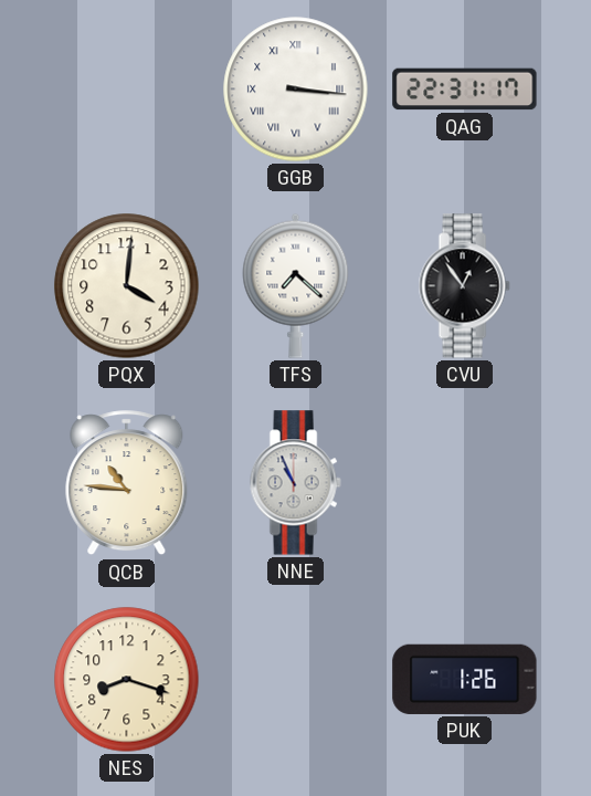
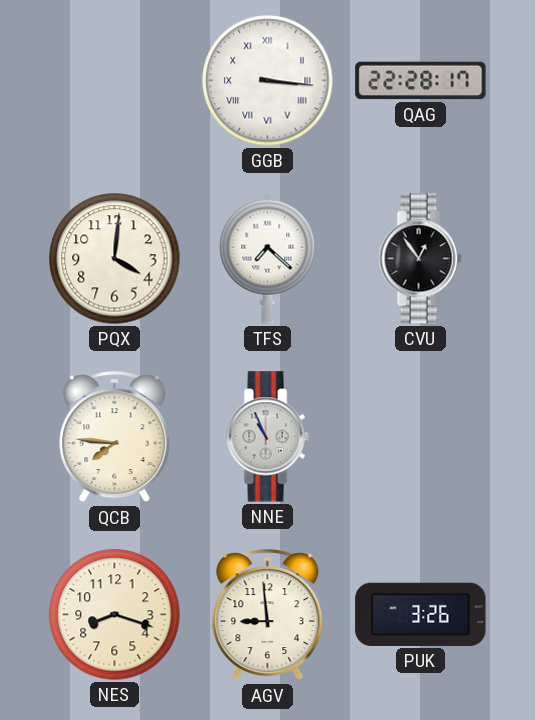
QAG: 22:31 -> 22:28 (421, 81)
QCB: 10:46 -> 7:46 (115, 437)
AGV: none -> 8:59 (268, 615)
PUK: 1:26 -> 3:26 (421, 614)
